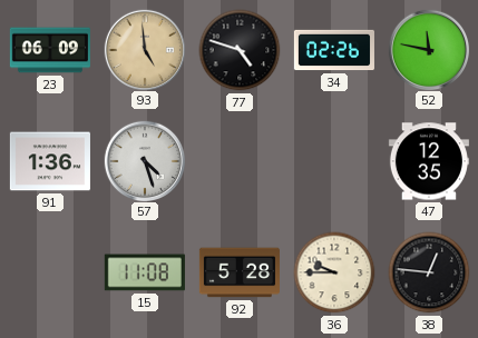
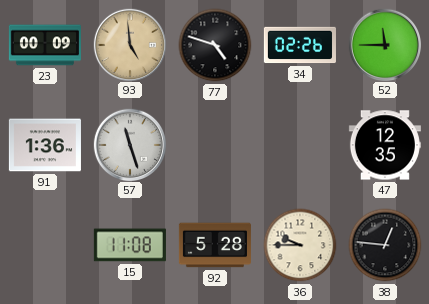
23: 06:09 -> 00:09 (45, 45)
52: 11:47 -> 11:45 (384, 44)
57: 4:27 -> 11:27 (129, 144)
